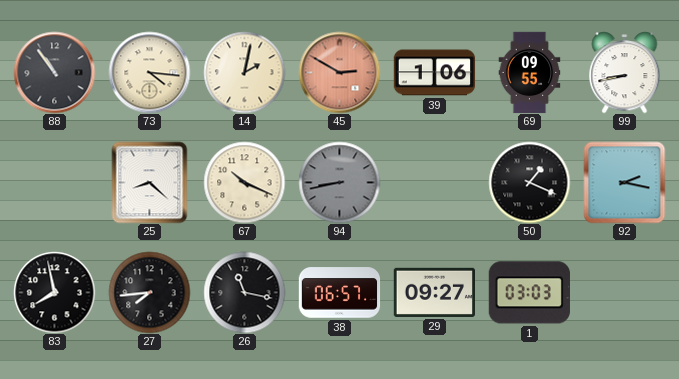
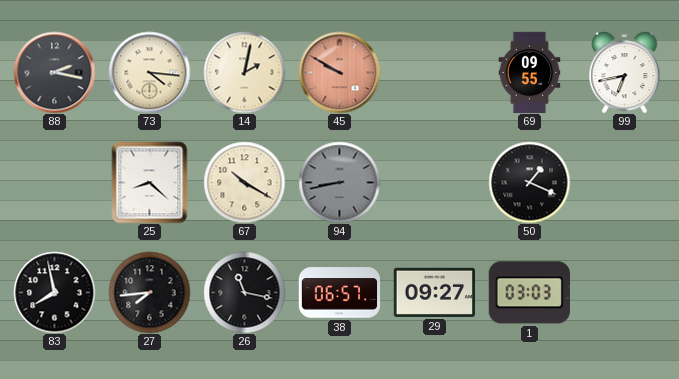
88: 10:54 -> 2:17 (54, 72)
45: 2:50 -> 9:50 (339, 72)
39: 1:06 -> none (434, 73)
99: 8:43 -> 6:43 (625, 72)
67: 10:19 -> 10:20 (244, 182)
92: 2:17 -> none (624, 182)
